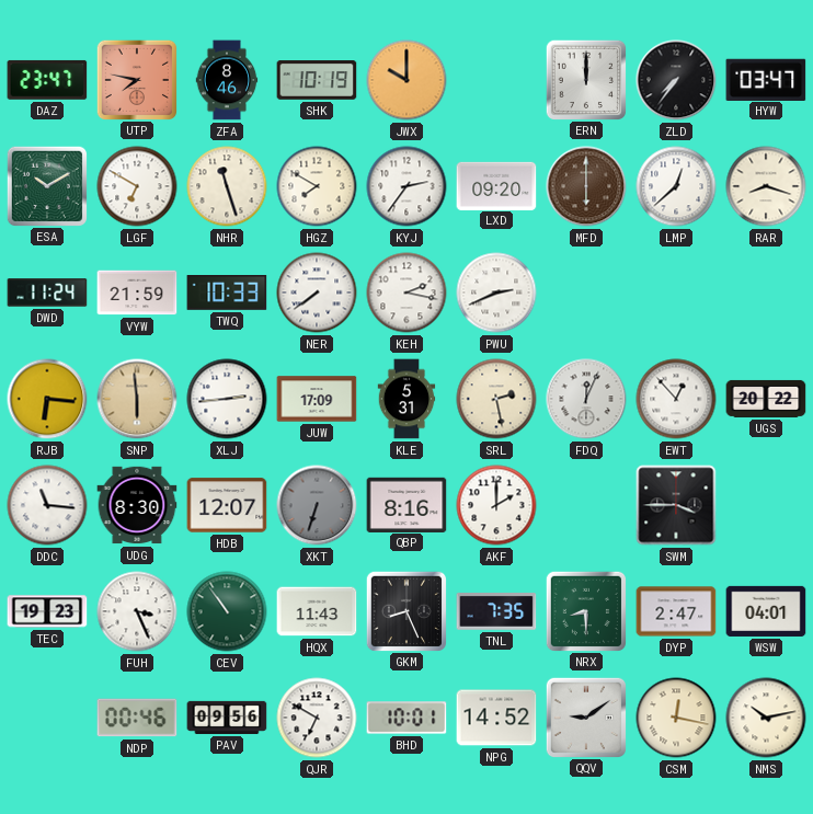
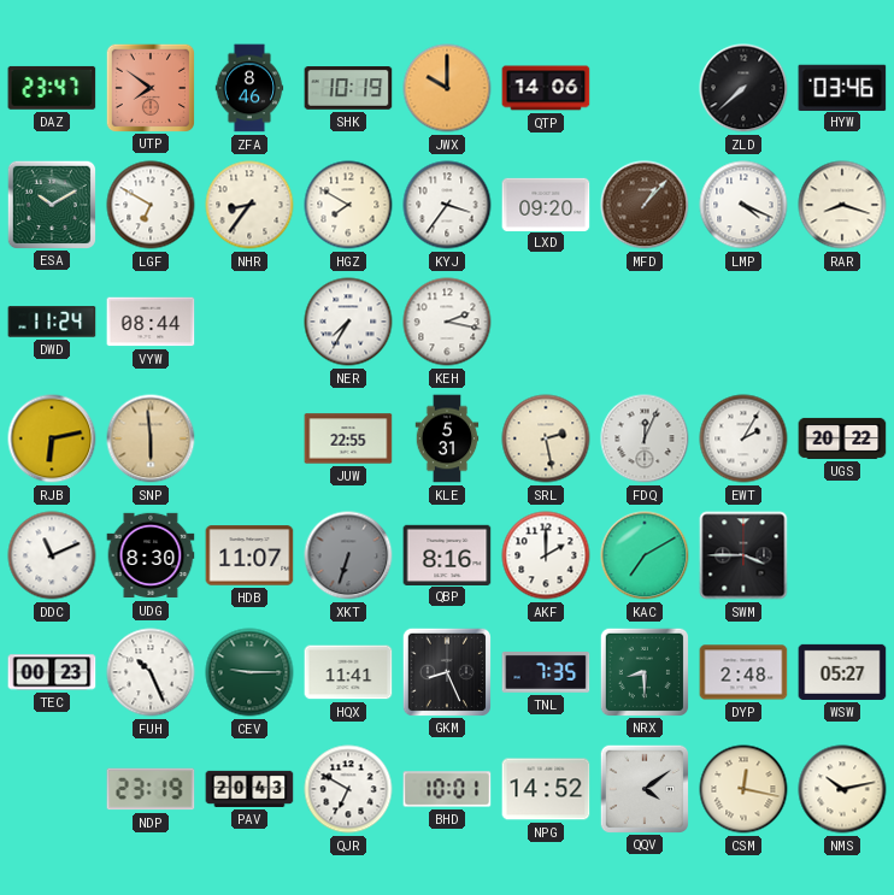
UTP: 7:47 -> 7:51 (149, 87)
QTP: none -> 14:06 (546, 88)
ERN: 12:00 -> none (585, 79)
ZLD: 7:36 -> 7:38 (743, 88)
HYW: 03:47 -> 03:46 (842, 87)
NHR: 11:27 -> 8:36 (249, 205)
KYJ: 2:36 -> 3:36 (447, 205)
MFD: 6:00 -> 1:07 (645, 205)
LMP: 12:38 -> 4:19 (743, 205)
VYW: 21:59 -> 08:44 (151, 322)
TWQ: 10:33 -> none (227, 294)
NER: 7:39 -> 7:35 (348, 322)
PWU: 2:41 -> none (496, 293)
RJB: 6:16 -> 6:13 (52, 438)
XLJ: 2:44 -> none (227, 399)
JUW: 17:09 -> 22:55 (348, 438)
EWT: 12:53 -> 2:05 (743, 438)
DDC: 11:16 -> 11:11 (52, 555)
HDB: 12:07 -> 11:07 (249, 555)
KAC: none -> 7:10 (645, 555)
TEC: 19:23 -> 00:23 (52, 672)
FUH: 3:26 -> 10:26 (151, 672)
CEV: 10:54 -> 9:15 (249, 672)
HQX: 11:43 -> 11:41 (348, 672)
DYP: 2:47 -> 2:48 (743, 672)
WSW: 04:01 -> 05:27 (842, 672)
NDP: 00:46 -> 23:19 (151, 789)
PAV: 09:56 -> 20:43 (249, 789)
QQV: 9:09 -> 4:09 (643, 788)
